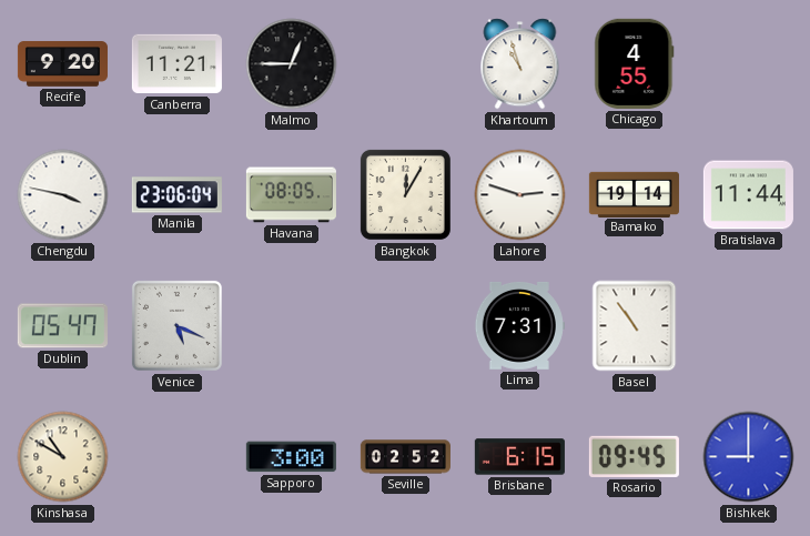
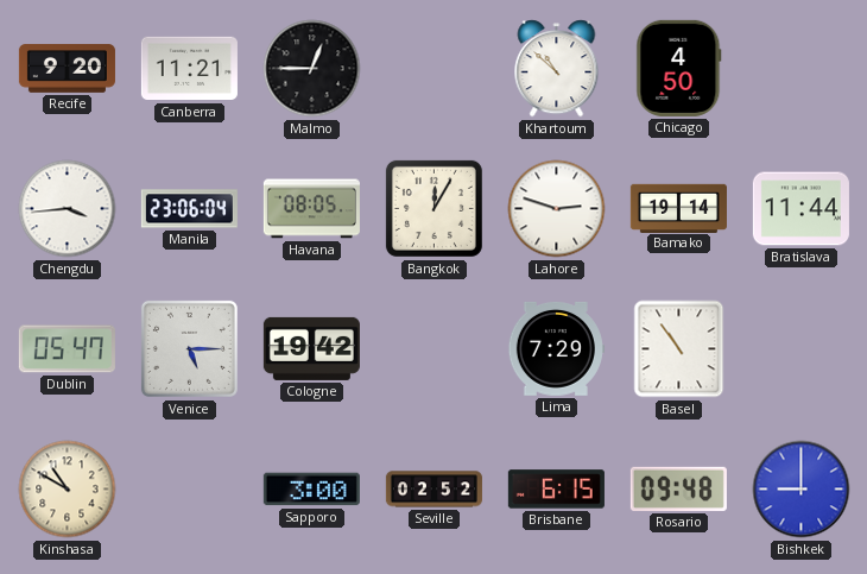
Khartoum: 10:57 -> 10:52 (557, 69)
Chicago: 4:55 -> 4:50 (679, 68)
Chengdu: 3:47 -> 3:44 (68, 209)
Venice: 5:19 -> 5:15 (189, 348)
Cologne: none -> 19:42 (311, 348)
Lima: 7:31 -> 7:29 (556, 348)
Rosario: 09:45 -> 09:48 (678, 488)
